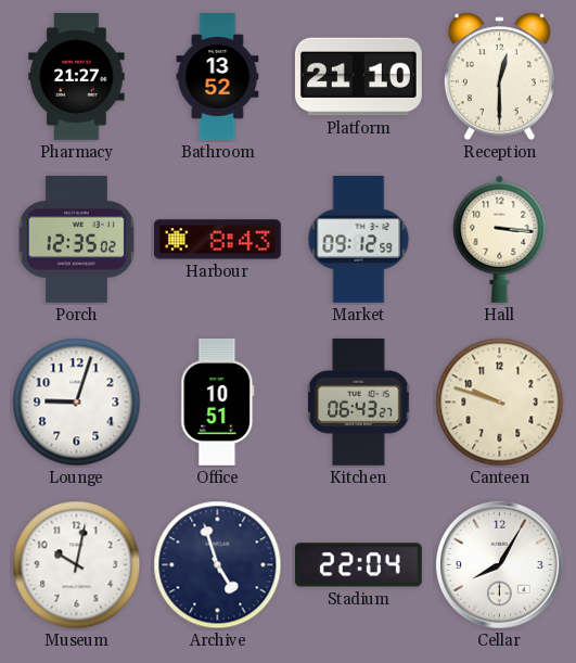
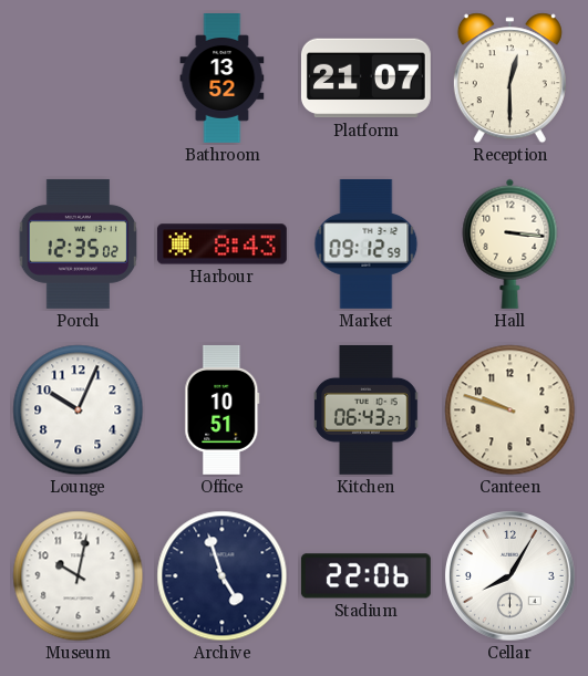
Pharmacy: 21:27 -> none (77, 76)
Platform: 21:10 -> 21:07 (365, 79)
Lounge: 9:03 -> 10:04 (79, 410)
Stadium: 22:04 -> 22:06 (365, 576)
